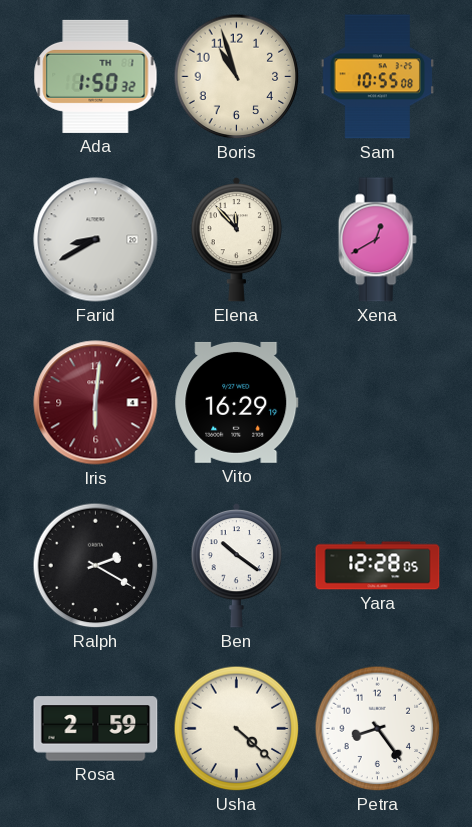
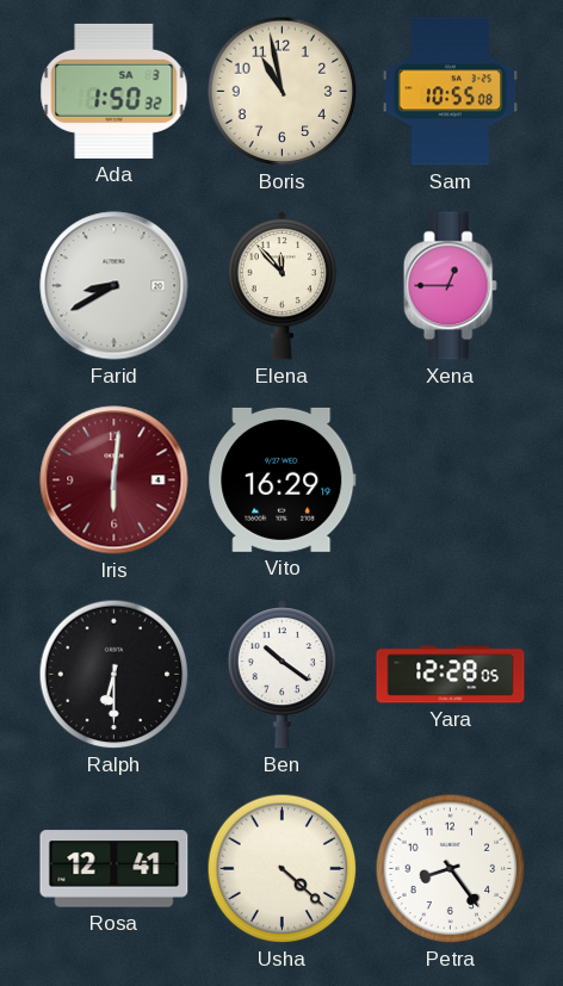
Ada date: TH 1 -> SA 3 (115, 91)
Boris: 10:57 -> 10:58 (283, 92)
Xena: 12:40 -> 12:45 (450, 286)
Ralph: 2:20 -> 6:30 (115, 675)
Rosa: 2:59 -> 12:41 (115, 869)
